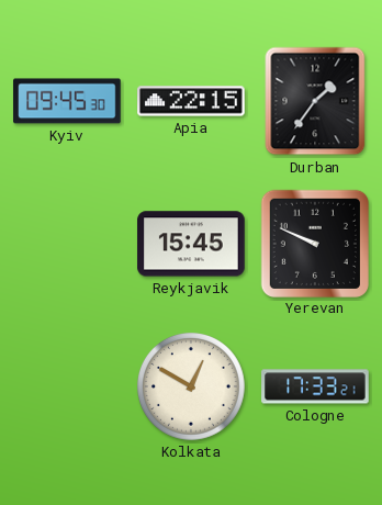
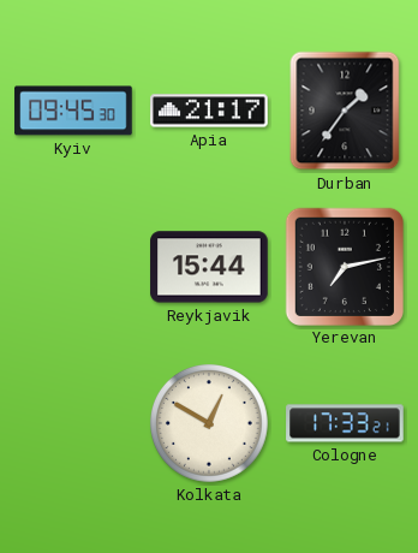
Apia: 22:15 -> 21:17 (209, 111)
Reykjavik: 15:45 -> 15:44 (209, 267)
Yerevan: 9:49 -> 7:13 (344, 266)
